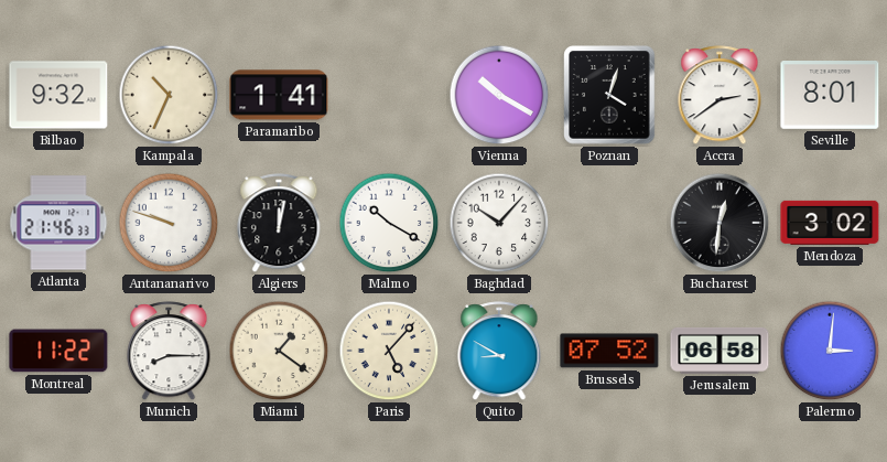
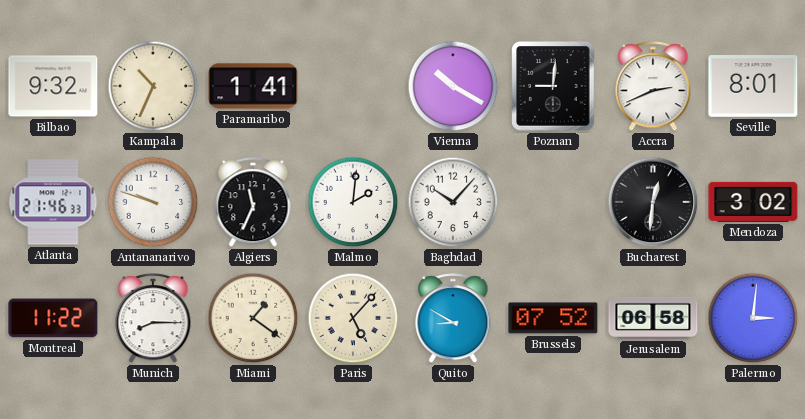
Poznan: 4:03 -> 9:01 (553, 86)
Accra: 2:39 -> 2:41 (653, 87)
Algiers: 12:02 -> 11:34 (253, 203)
Malmo: 10:20 -> 2:01 (353, 202)
